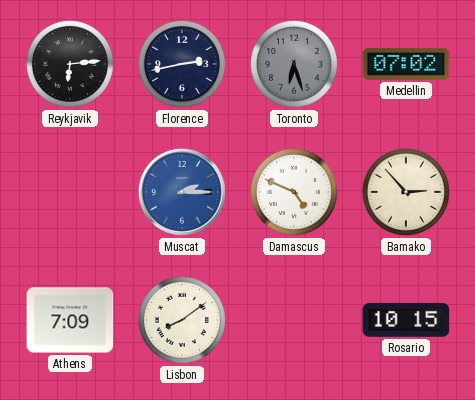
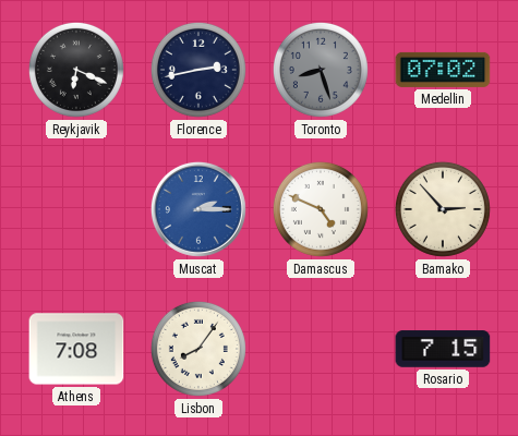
Reykjavik: 6:14 -> 6:19 (76, 70)
Toronto: 6:27 -> 8:27 (321, 70)
Athens: 7:09 -> 7:08 (76, 349)
Lisbon: 8:09 -> 8:06 (198, 349)
Rosario: 10:15 -> 7:15 (443, 349)
